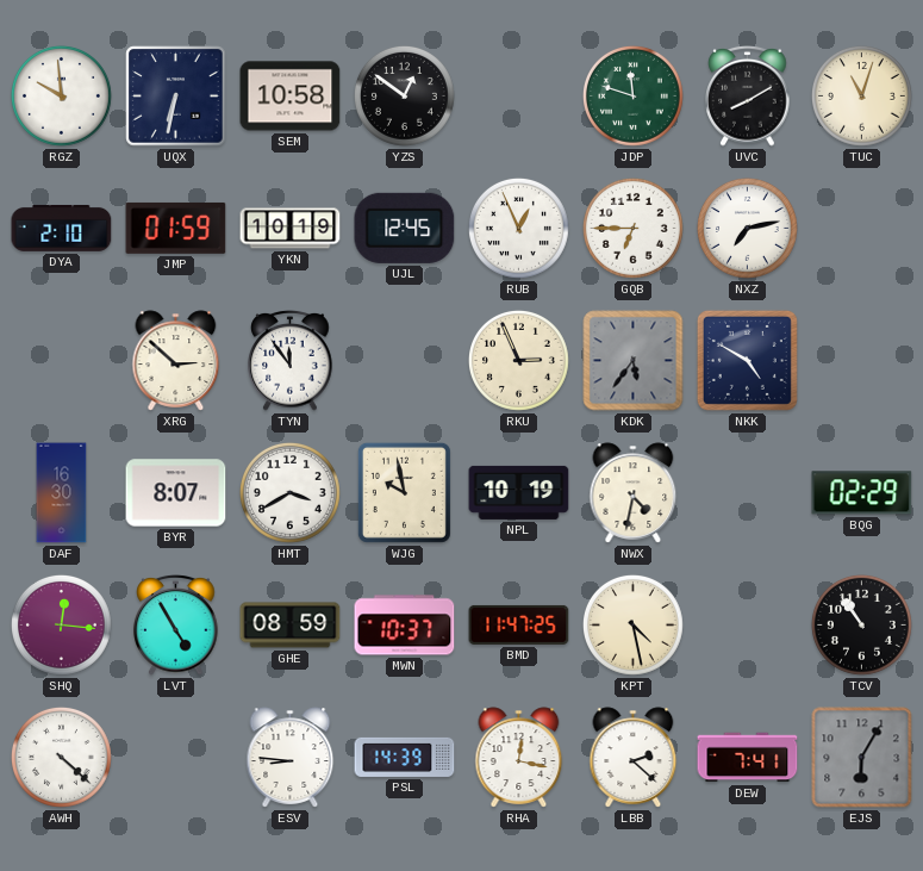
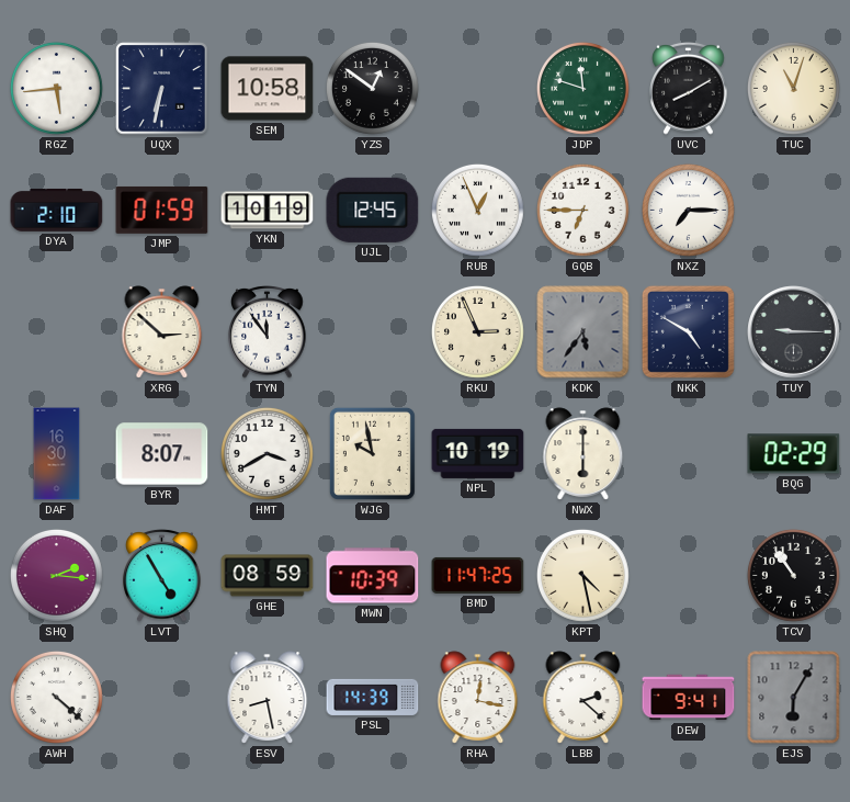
RGZ: 9:59 -> 5:44 (56, 88)
NXZ: 7:13 -> 7:15 (688, 210)
TUY: none -> 9:15 (794, 332)
NWX: 4:32 -> 6:00 (583, 454)
SHQ: 12:16 -> 2:16 (56, 575)
MWN: 10:37 -> 10:39 (373, 576)
ESV: 8:46 -> 8:28 (268, 698)
DEW: 7:41 -> 9:41 (689, 698)
